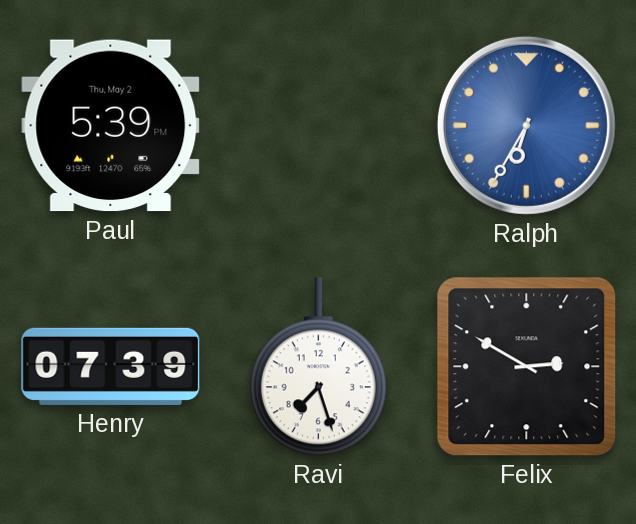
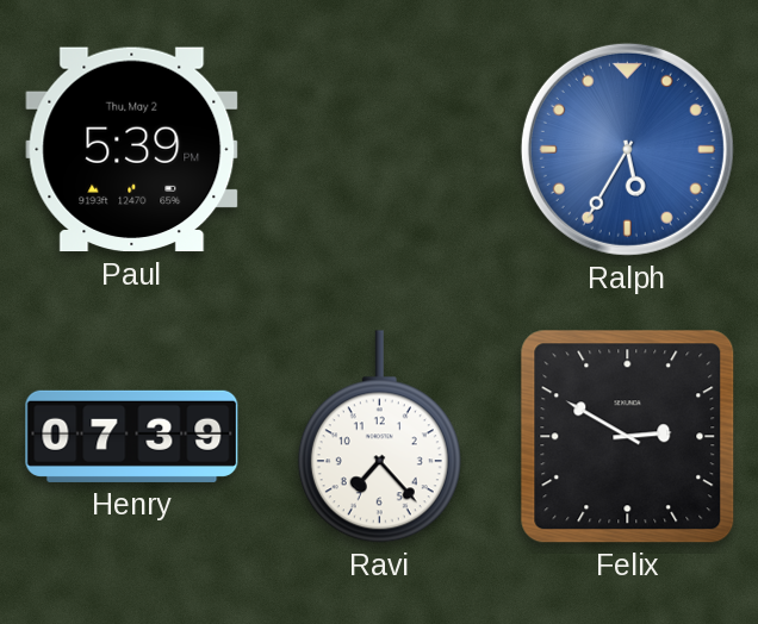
Ralph: 6:35 -> 5:35 (627, 149)
Ravi: 7:27 -> 7:23 (379, 437)
